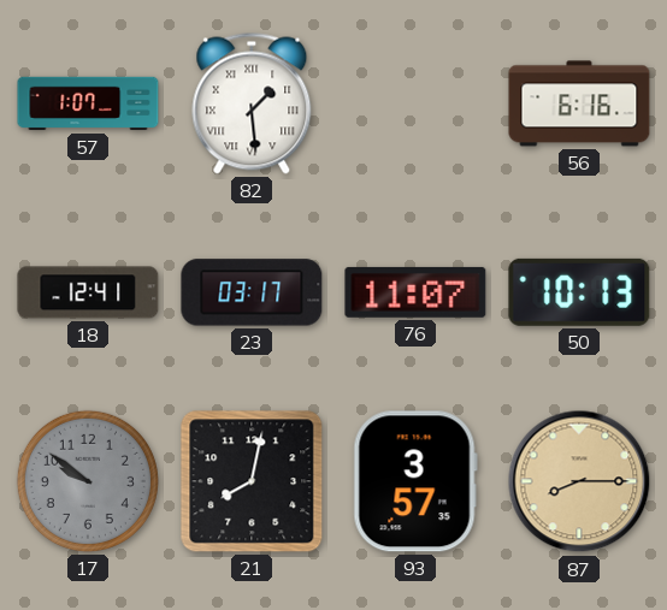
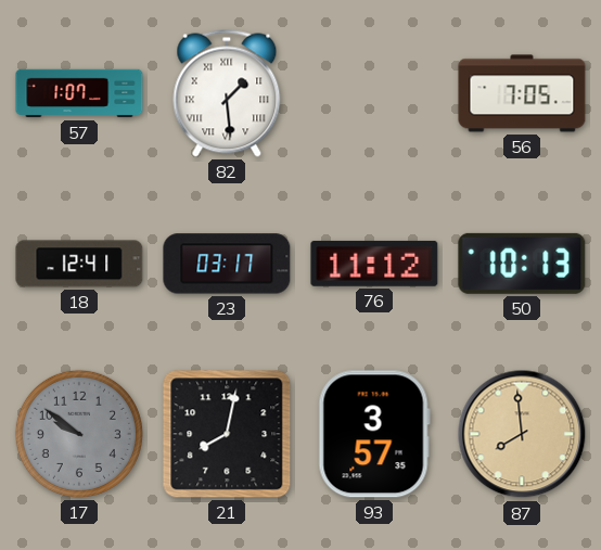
56: 6:16 -> 7:05 (522, 93)
76: 11:07 -> 11:12 (374, 264)
87: 8:15 -> 7:59 (522, 434)
